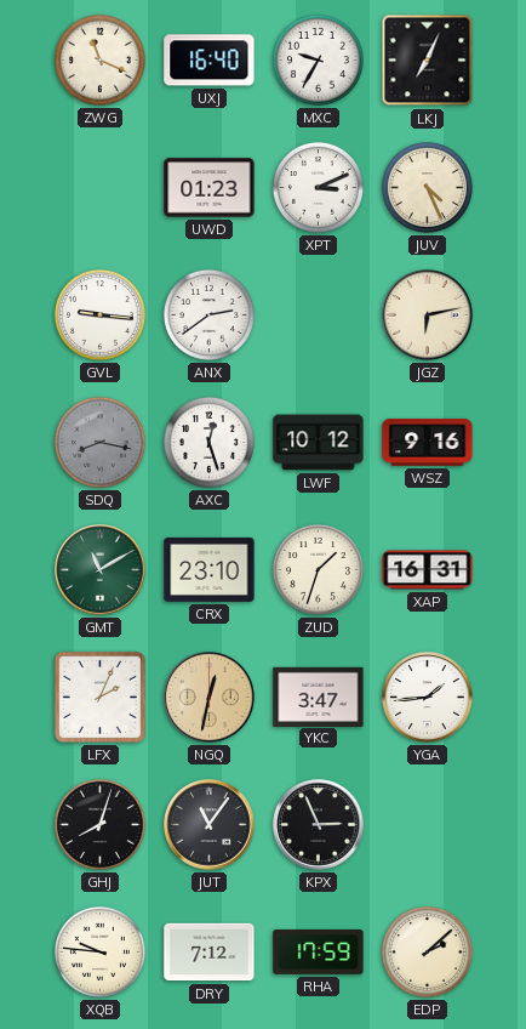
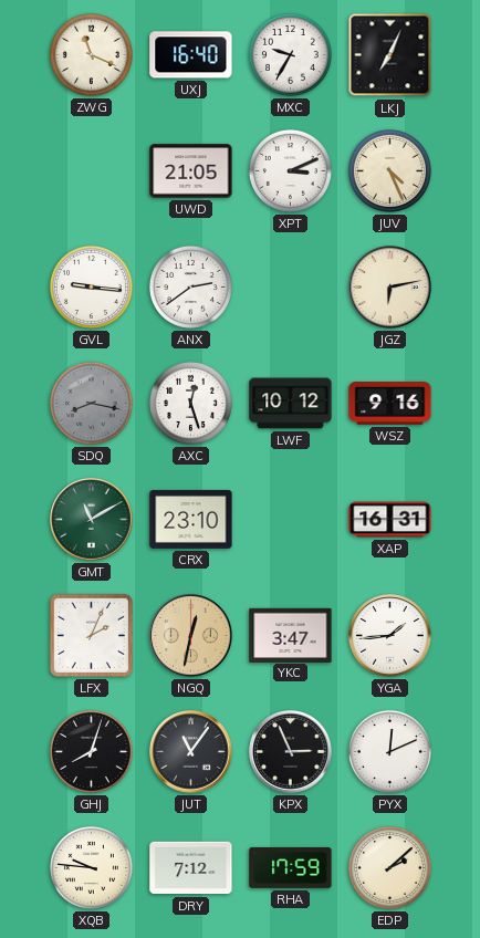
UWD: 01:23 -> 21:05 (191, 171)
ZUD: 1:33 -> none (318, 569)
PYX: none -> 12:11 (389, 751)
